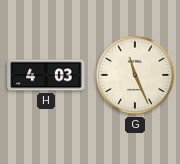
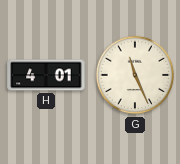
H: 4:03 -> 4:01 (46, 75)
